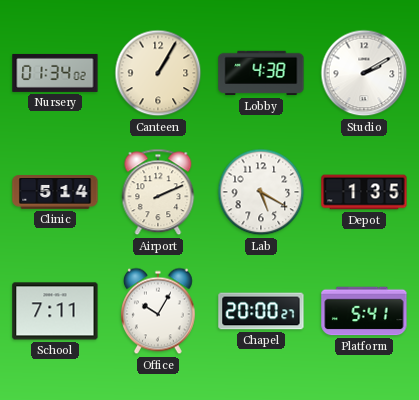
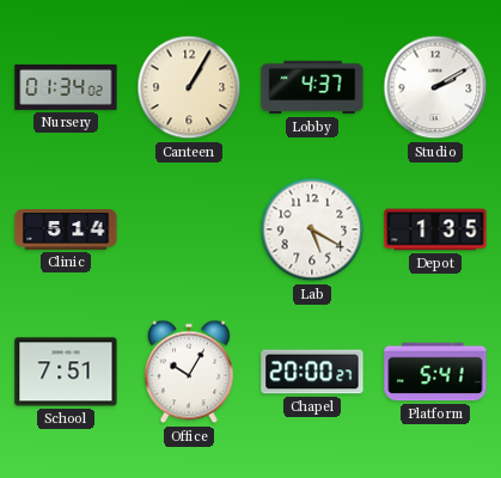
Lobby: 4:38 -> 4:37 (312, 87)
Airport: 2:11 -> none (158, 192)
School: 7:11 -> 7:51 (66, 372)
